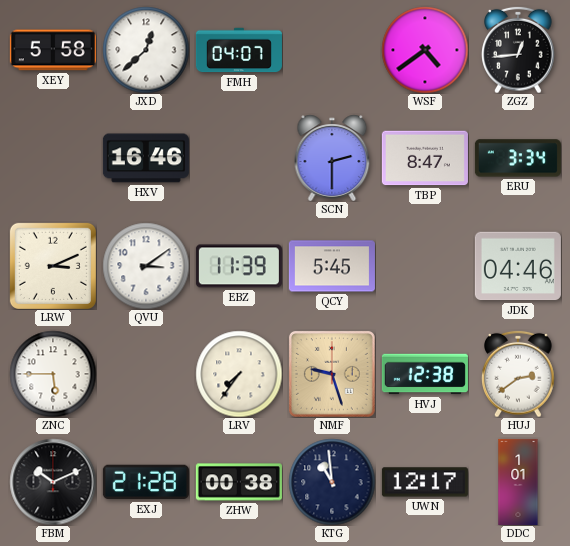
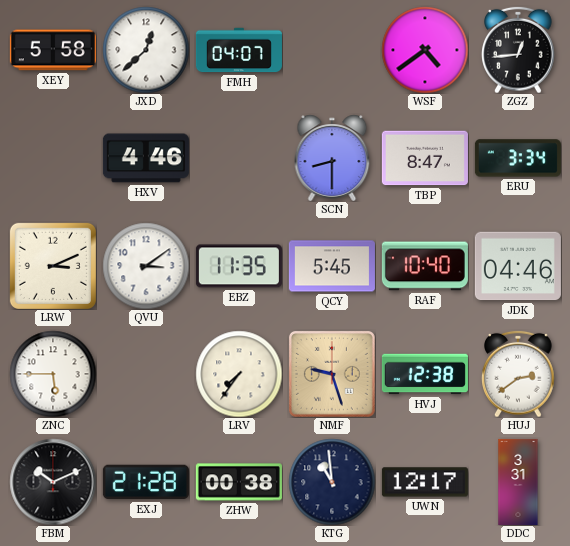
HXV: 16:46 -> 4:46 (146, 158)
SCN: 2:30 -> 8:30 (332, 158)
EBZ: 11:39 -> 11:35 (239, 266)
RAF: none -> 10:40 (425, 266)
DDC: 1:01 -> 3:31 (518, 482)
